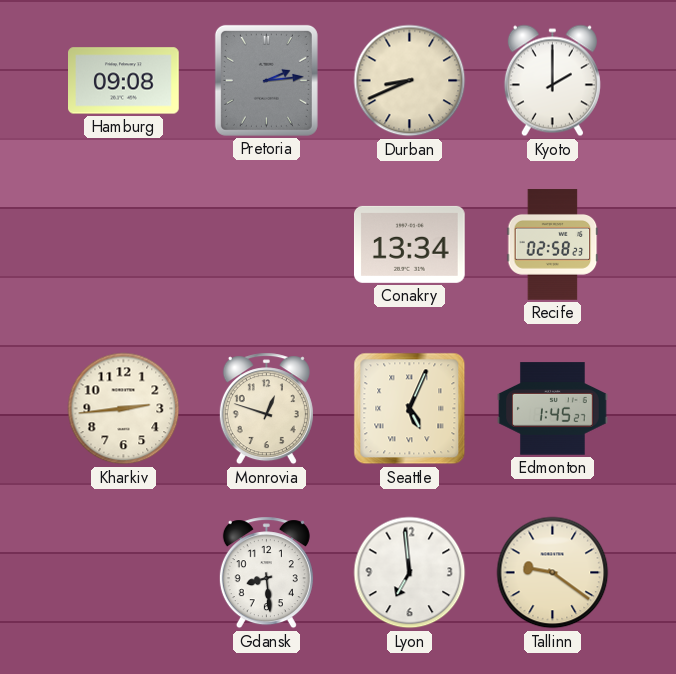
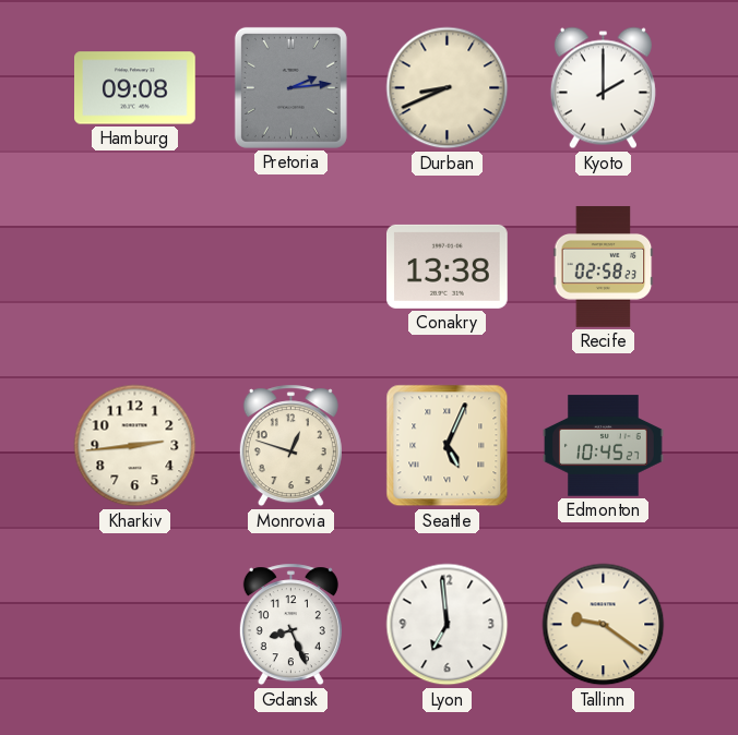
Conakry: 13:34 -> 13:38 (448, 266)
Edmonton: 1:45 -> 10:45 (604, 446)
Gdansk: 8:29 -> 8:26 (290, 625)
